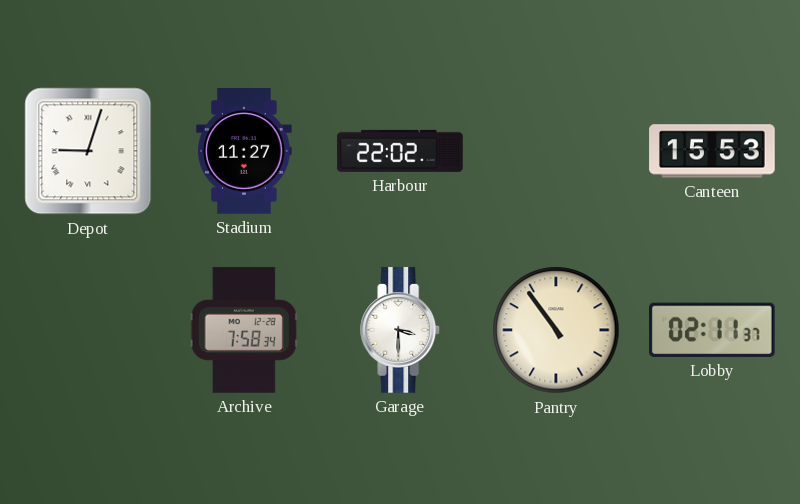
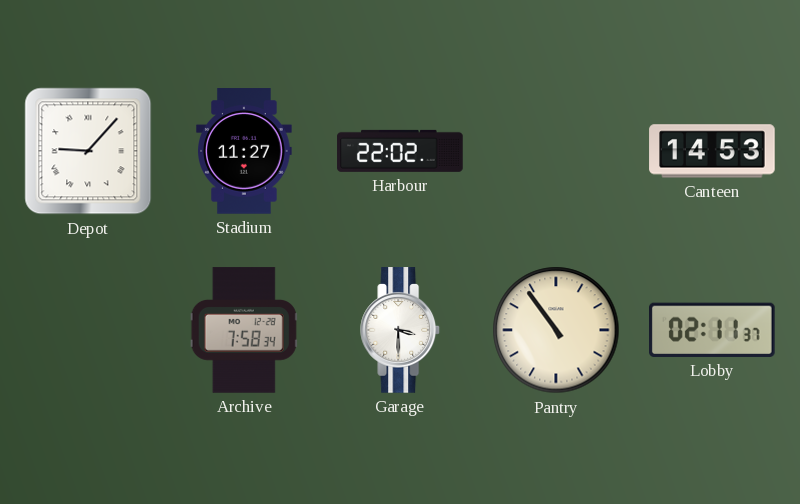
Depot: 9:03 -> 9:07 (88, 151)
Canteen: 15:53 -> 14:53 (712, 151)
